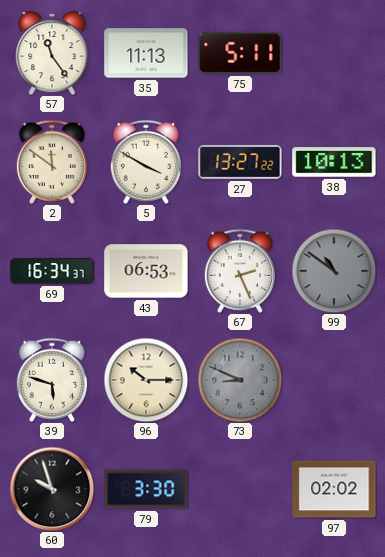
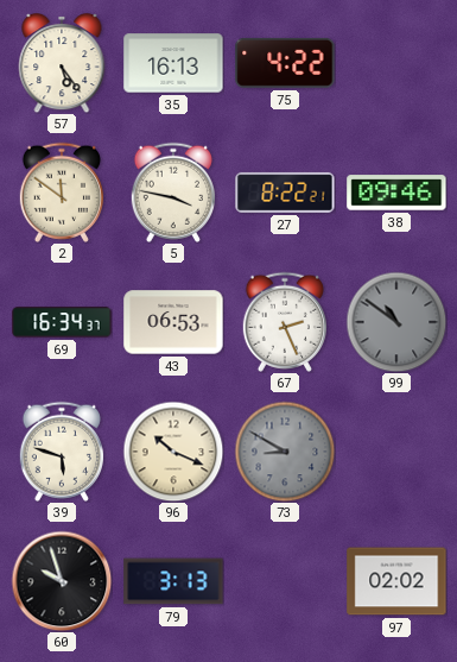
57: 11:24 -> 5:24 (62, 64)
35: 11:13 -> 16:13 (173, 63)
75: 5:11 -> 4:22 (285, 63)
5: 3:50 -> 3:47 (172, 193)
27: 13:27 -> 8:22 (285, 193)
38: 10:13 -> 09:46 (396, 193)
96: 10:15 -> 10:19 (173, 452)
73: 8:49 -> 8:50 (285, 452)
79: 3:30 -> 3:13 (173, 581)
